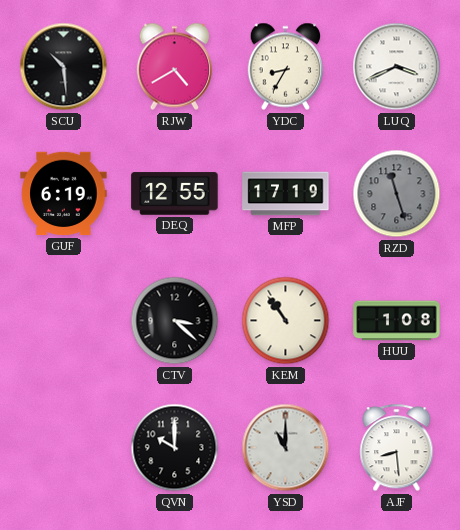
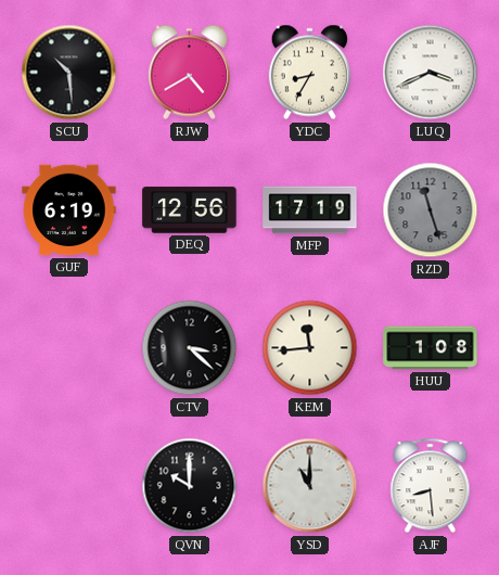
DEQ: 12:55 -> 12:56 (190, 210)
KEM: 10:54 -> 11:44 (310, 348)
